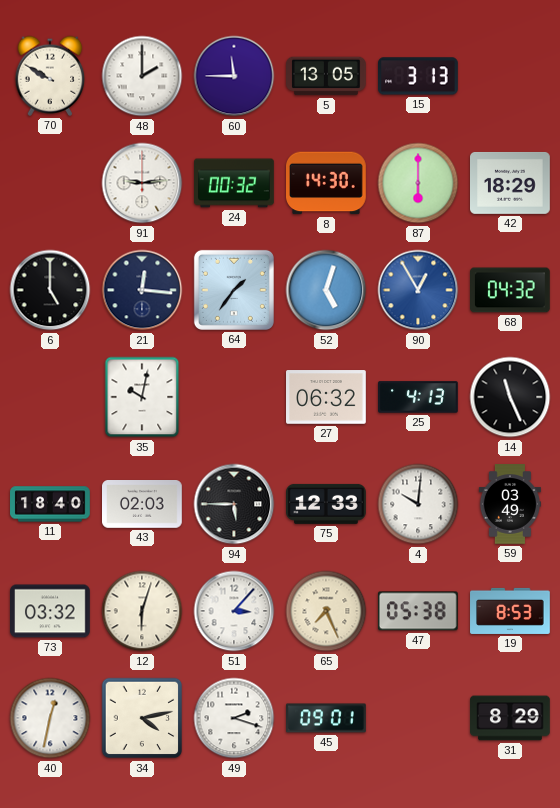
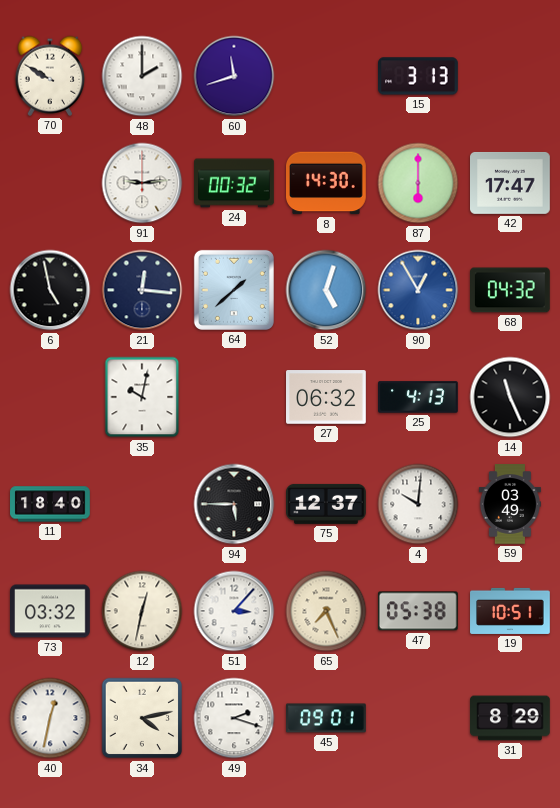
60: 11:45 -> 11:42 (234, 76)
5: 13:05 -> none (327, 76)
42: 18:29 -> 17:47 (511, 183)
6: 5:00 -> 4:58 (50, 290)
64: 1:36 -> 1:38 (234, 290)
43: 02:03 -> none (143, 505)
75: 12:33 -> 12:37 (327, 504)
12: 6:03 -> 12:32 (142, 611)
19: 8:53 -> 10:51 (510, 611)
